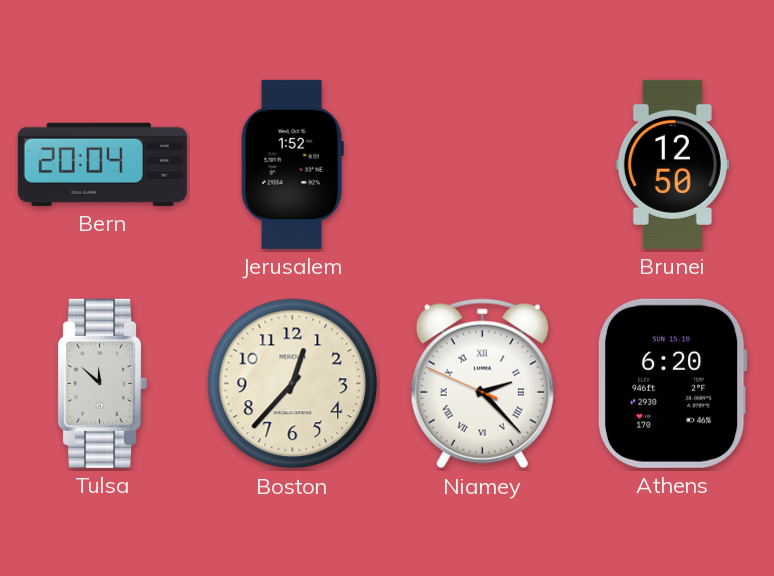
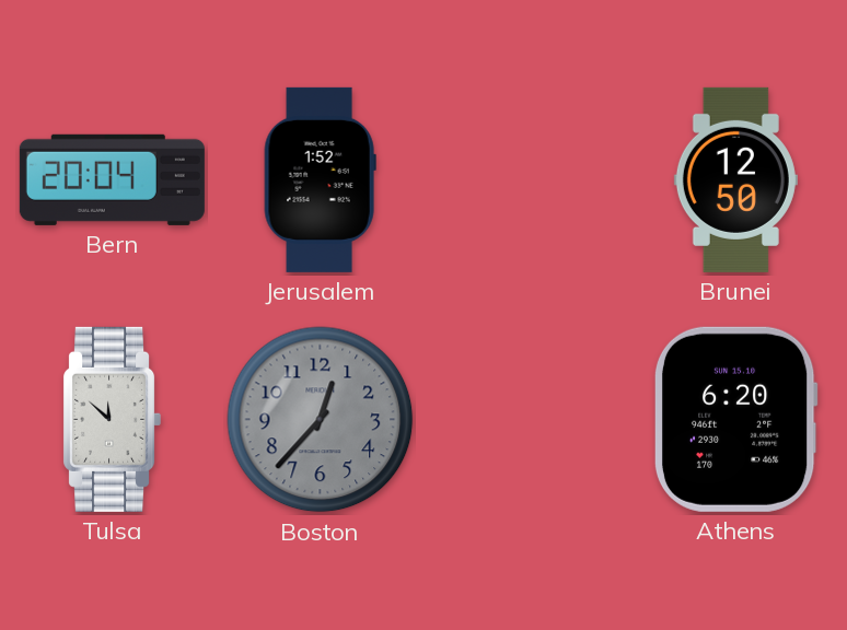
Boston dial: cream -> grey (321, 420)
Niamey: 2:22 -> none (482, 384)
